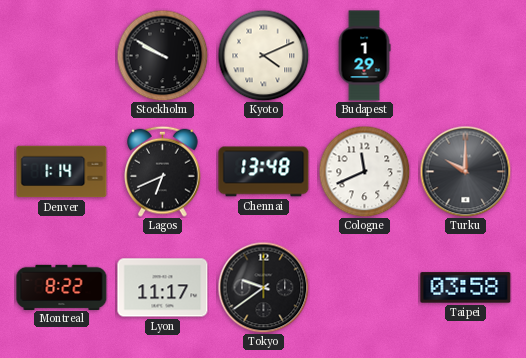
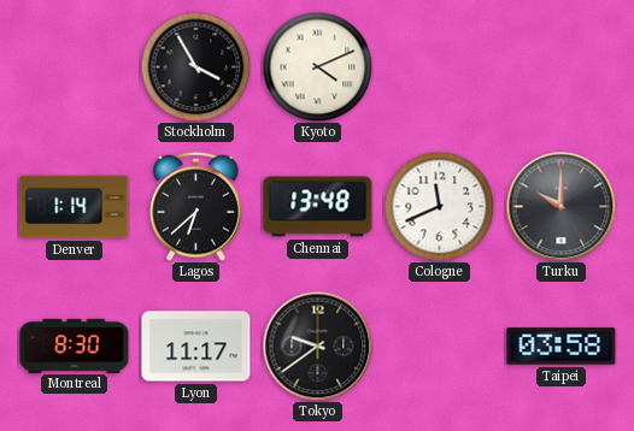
Stockholm: 9:50 -> 3:55 (195, 66)
Budapest: 1:29 -> none (364, 56)
Lagos: 6:41 -> 6:38 (196, 206)
Montreal: 8:22 -> 8:30 (75, 346)
